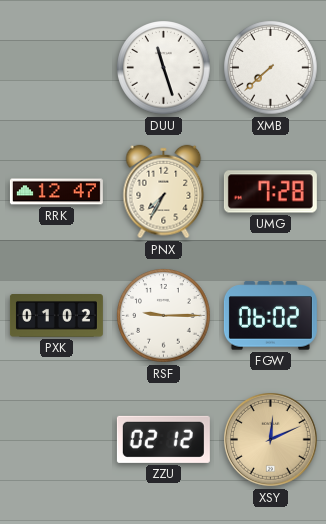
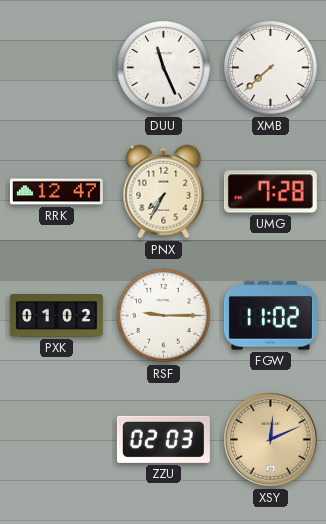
DUU: 11:27 -> 11:26 (164, 68)
FGW: 06:02 -> 11:02 (270, 316)
ZZU: 02:12 -> 02:03 (163, 439)
